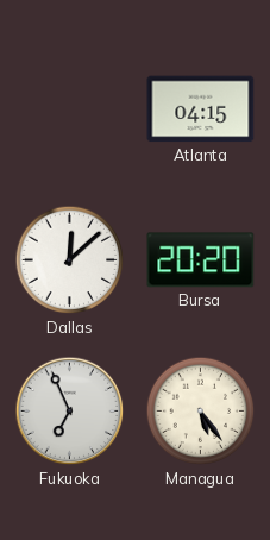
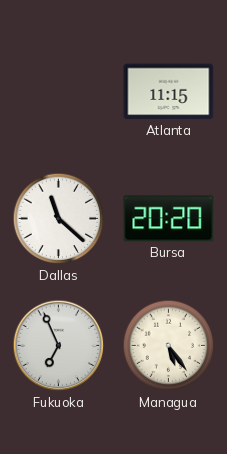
Atlanta: 04:15 -> 11:15 (169, 92)
Dallas: 12:08 -> 11:22 (59, 219)
